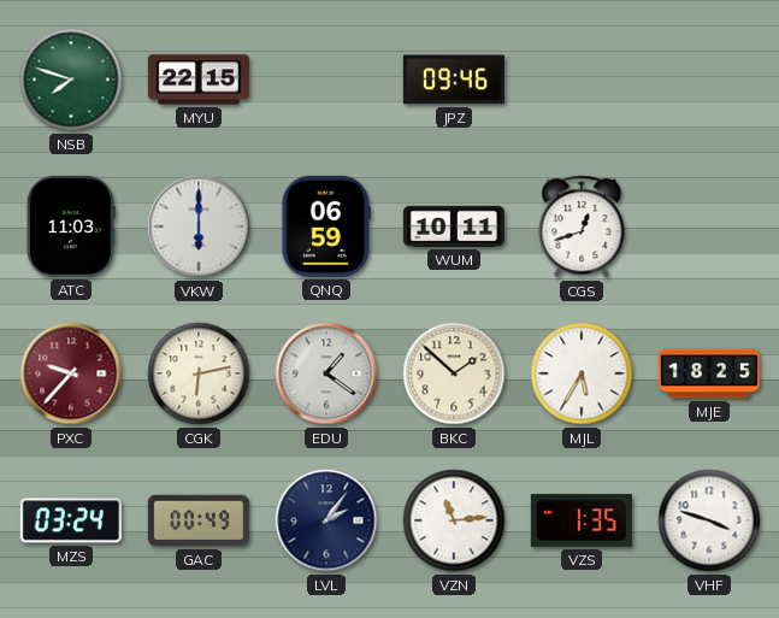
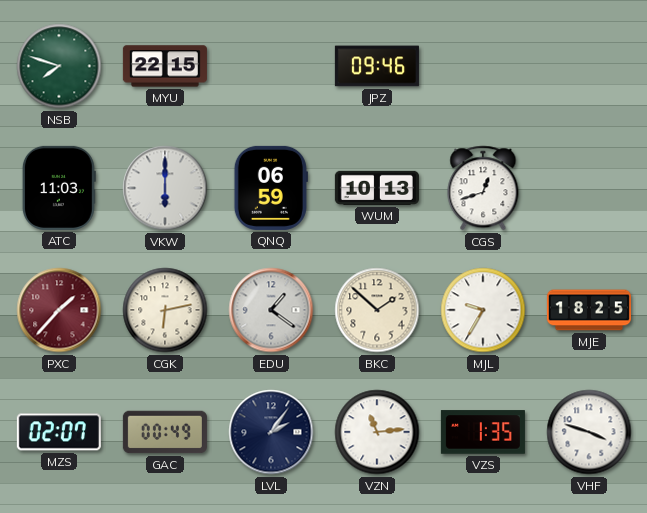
WUM: 10:11 -> 10:13 (377, 188)
PXC: 9:37 -> 1:37 (59, 310)
MJL: 5:35 -> 9:35 (483, 310)
MZS: 03:24 -> 02:07 (59, 432)
